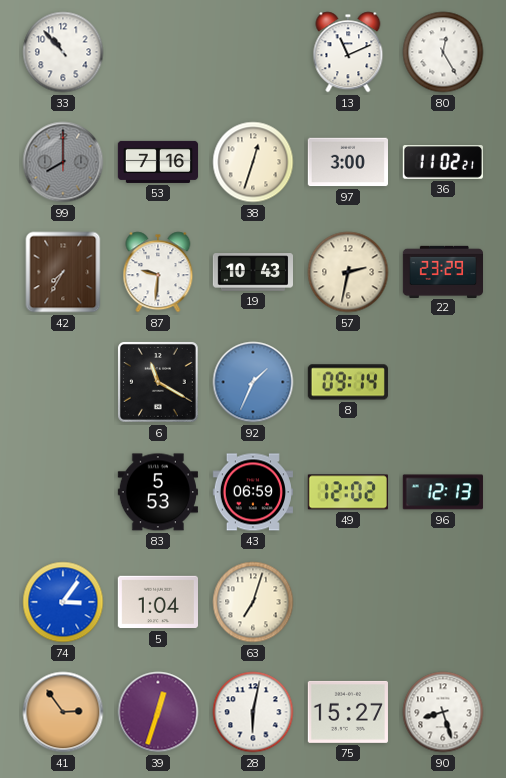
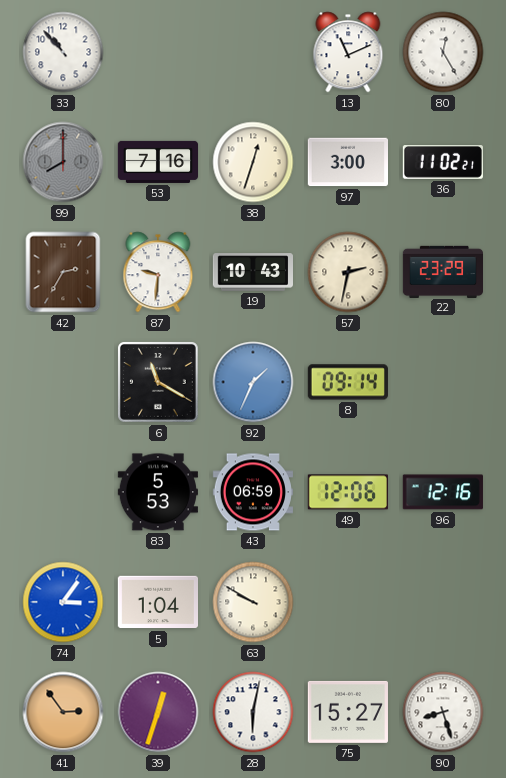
42: 7:35 -> 2:35 (63, 272)
49: 12:02 -> 12:06 (348, 492)
96: 12:13 -> 12:16 (443, 492)
63: 7:03 -> 9:50 (253, 602)
